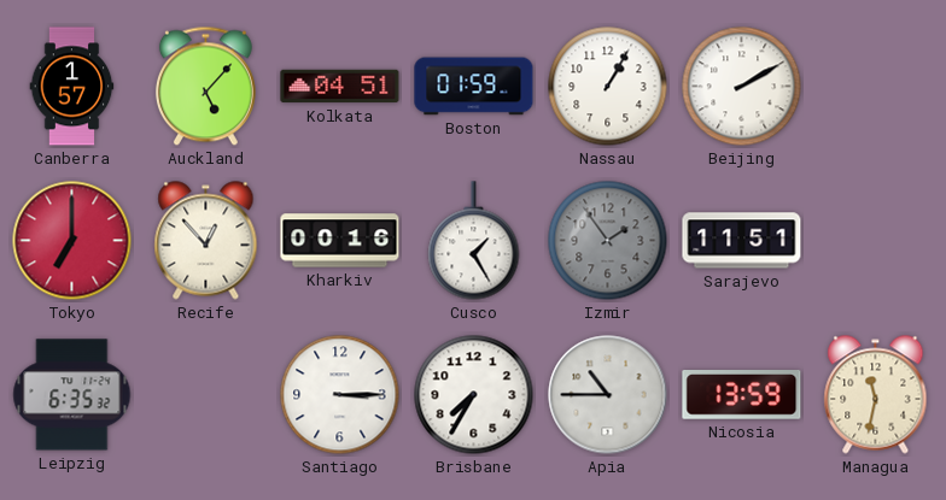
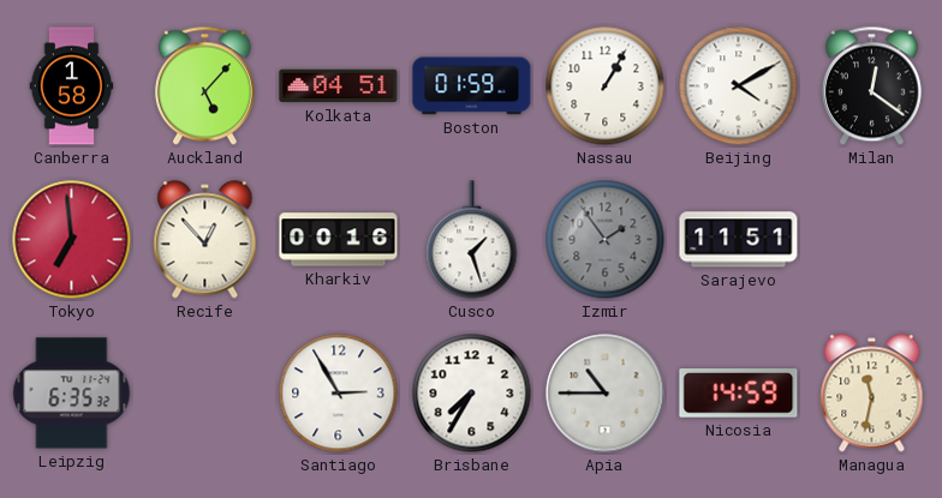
Canberra: 1:57 -> 1:58 (72, 86)
Beijing: 2:10 -> 4:10 (739, 86)
Milan: none -> 12:21 (871, 86)
Tokyo: 7:00 -> 6:59 (72, 240)
Cusco: 1:25 -> 1:27 (472, 240)
Santiago: 3:15 -> 2:55 (339, 394)
Nicosia: 13:59 -> 14:59 (739, 394)
